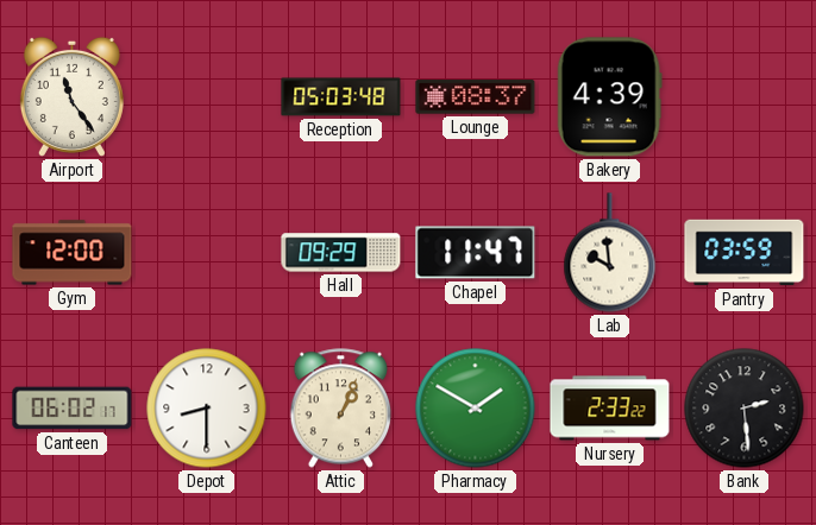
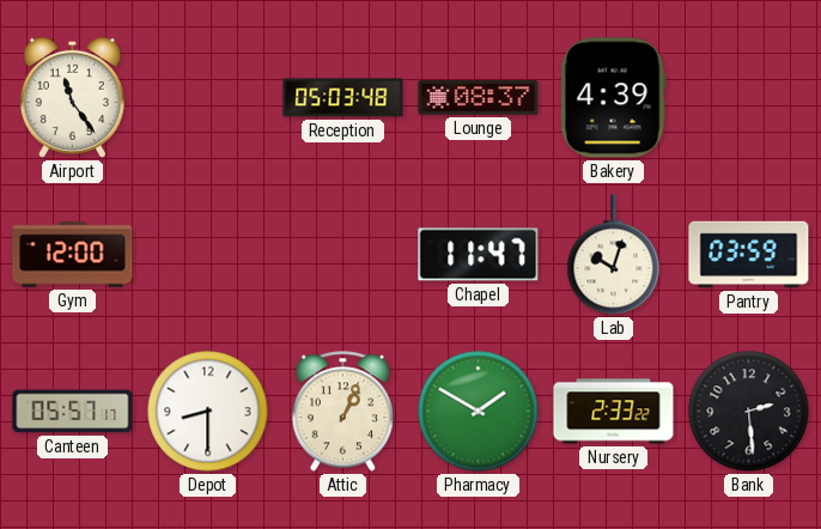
Hall: 09:29 -> none (341, 253)
Lab: 9:59 -> 10:03 (614, 255)
Canteen: 06:02 -> 05:57 (73, 412)
